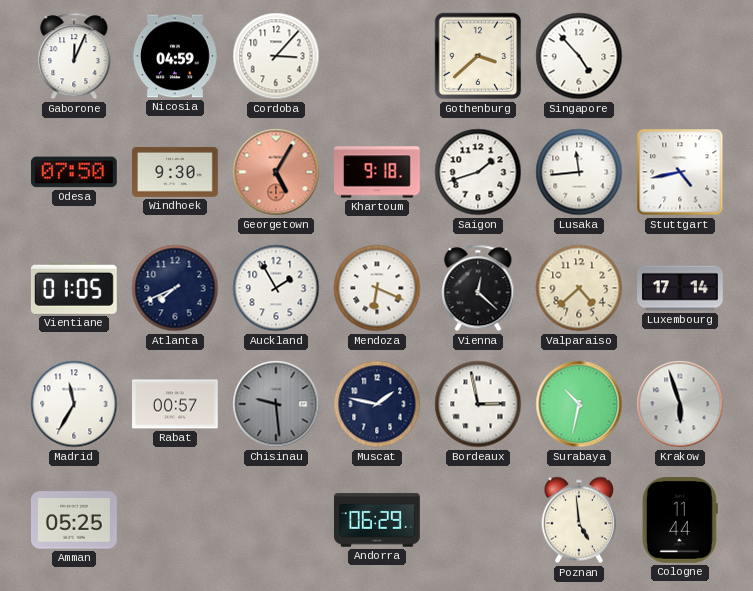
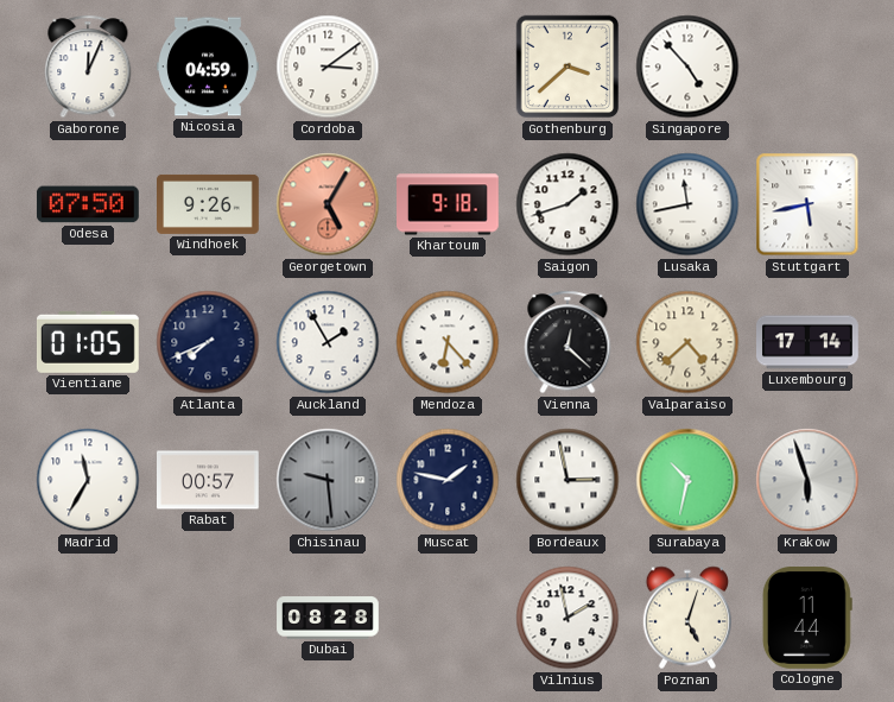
Cordoba: 3:07 -> 3:09 (328, 67)
Windhoek: 9:30 -> 9:26 (209, 204)
Lusaka: 11:44 -> 11:43 (687, 204)
Stuttgart: 4:43 -> 5:43 (807, 204)
Mendoza: 6:19 -> 6:23 (448, 342)
Amman: 05:25 -> none (75, 520)
Dubai: none -> 08:28 (328, 618)
Andorra: 06:29 -> none (378, 520)
Vilnius: none -> 1:58 (568, 618)
Poznan: 4:59 -> 5:03 (686, 618)
